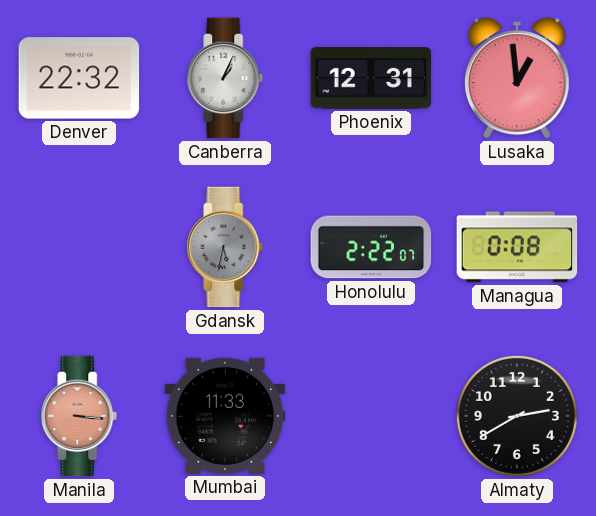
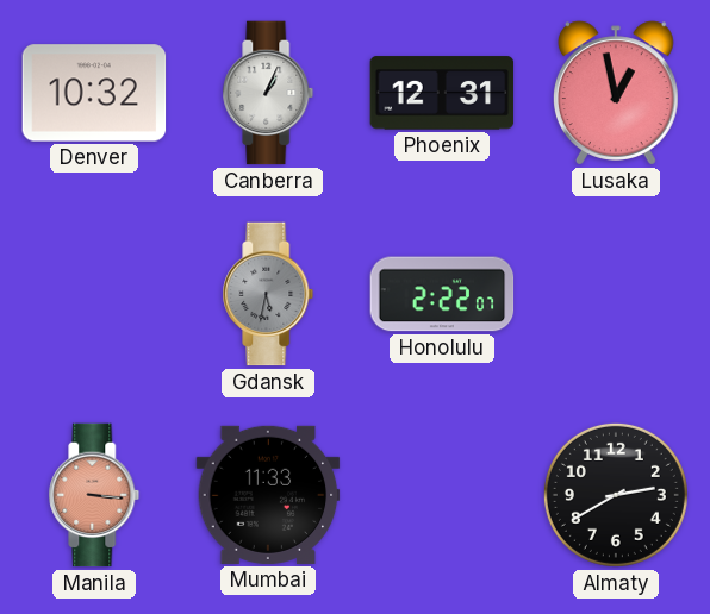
Denver: 22:32 -> 10:32 (94, 93)
Lusaka: 12:59 -> 12:58 (616, 93)
Managua: 0:08 -> none (517, 247)
